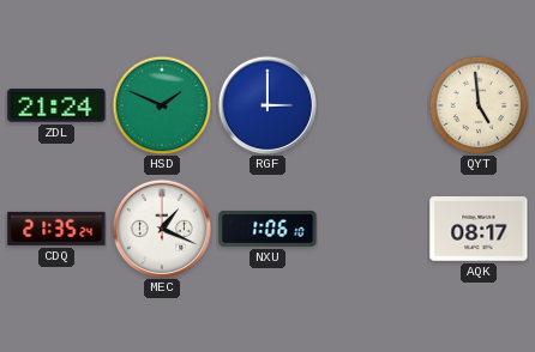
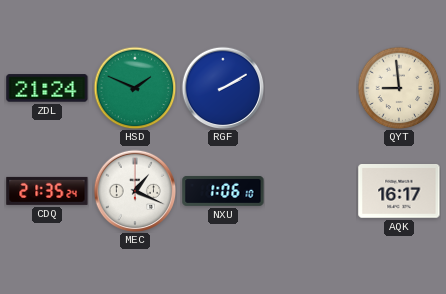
RGF: 3:00 -> 2:10 (223, 88)
QYT: 4:59 -> 8:59 (399, 88)
AQK: 08:17 -> 16:17 (399, 191)
